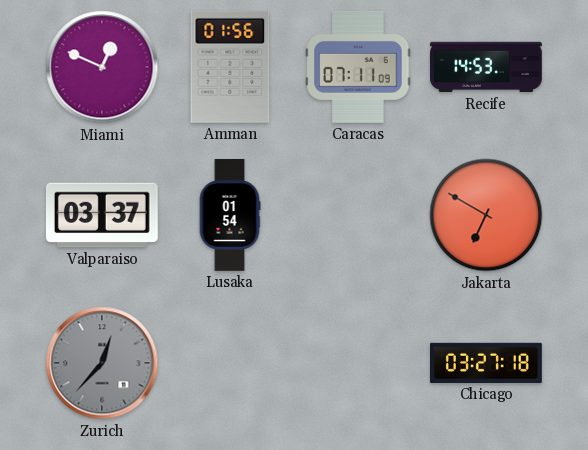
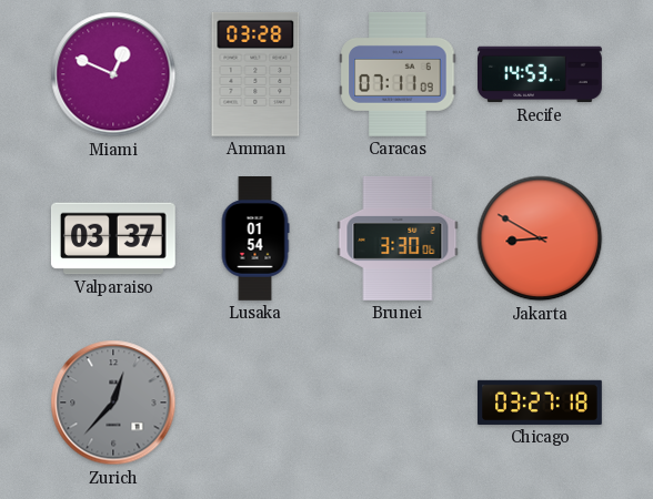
Amman: 01:56 -> 03:28 (255, 74)
Brunei: none -> 3:30 (398, 238)
Jakarta: 6:50 -> 8:50 (540, 238)
